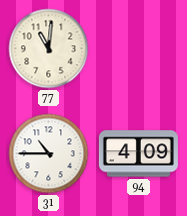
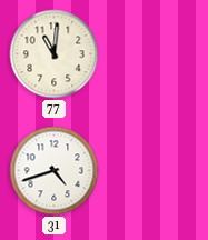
31: 10:45 -> 4:42 (55, 171)
94: 4:09 -> none (138, 154)
